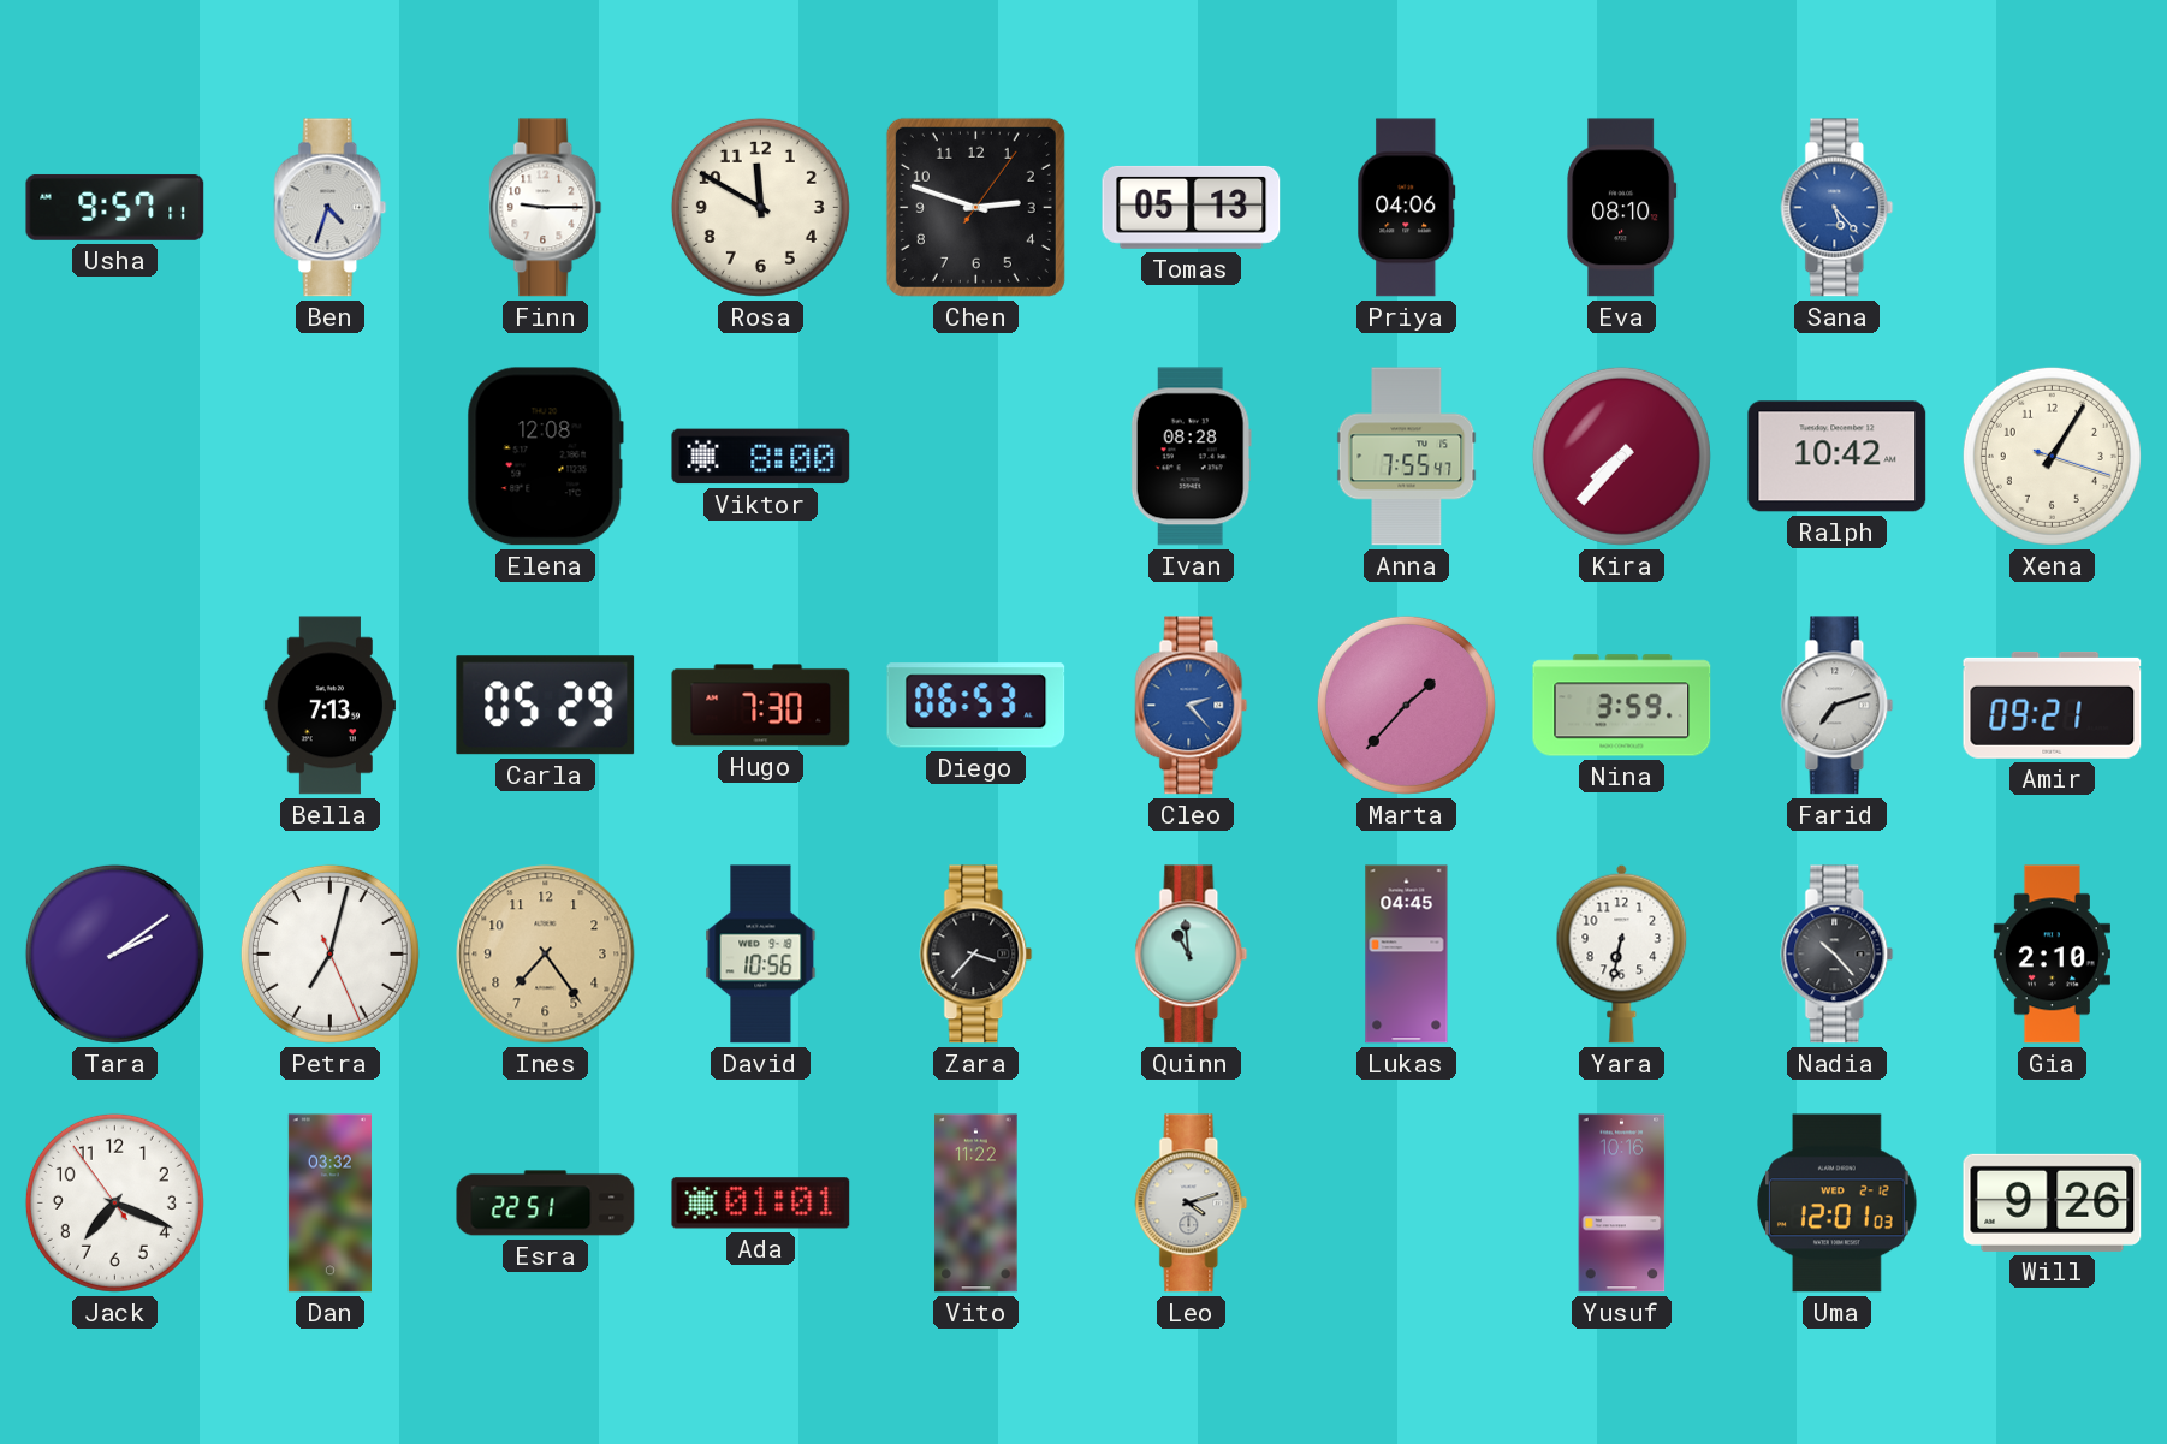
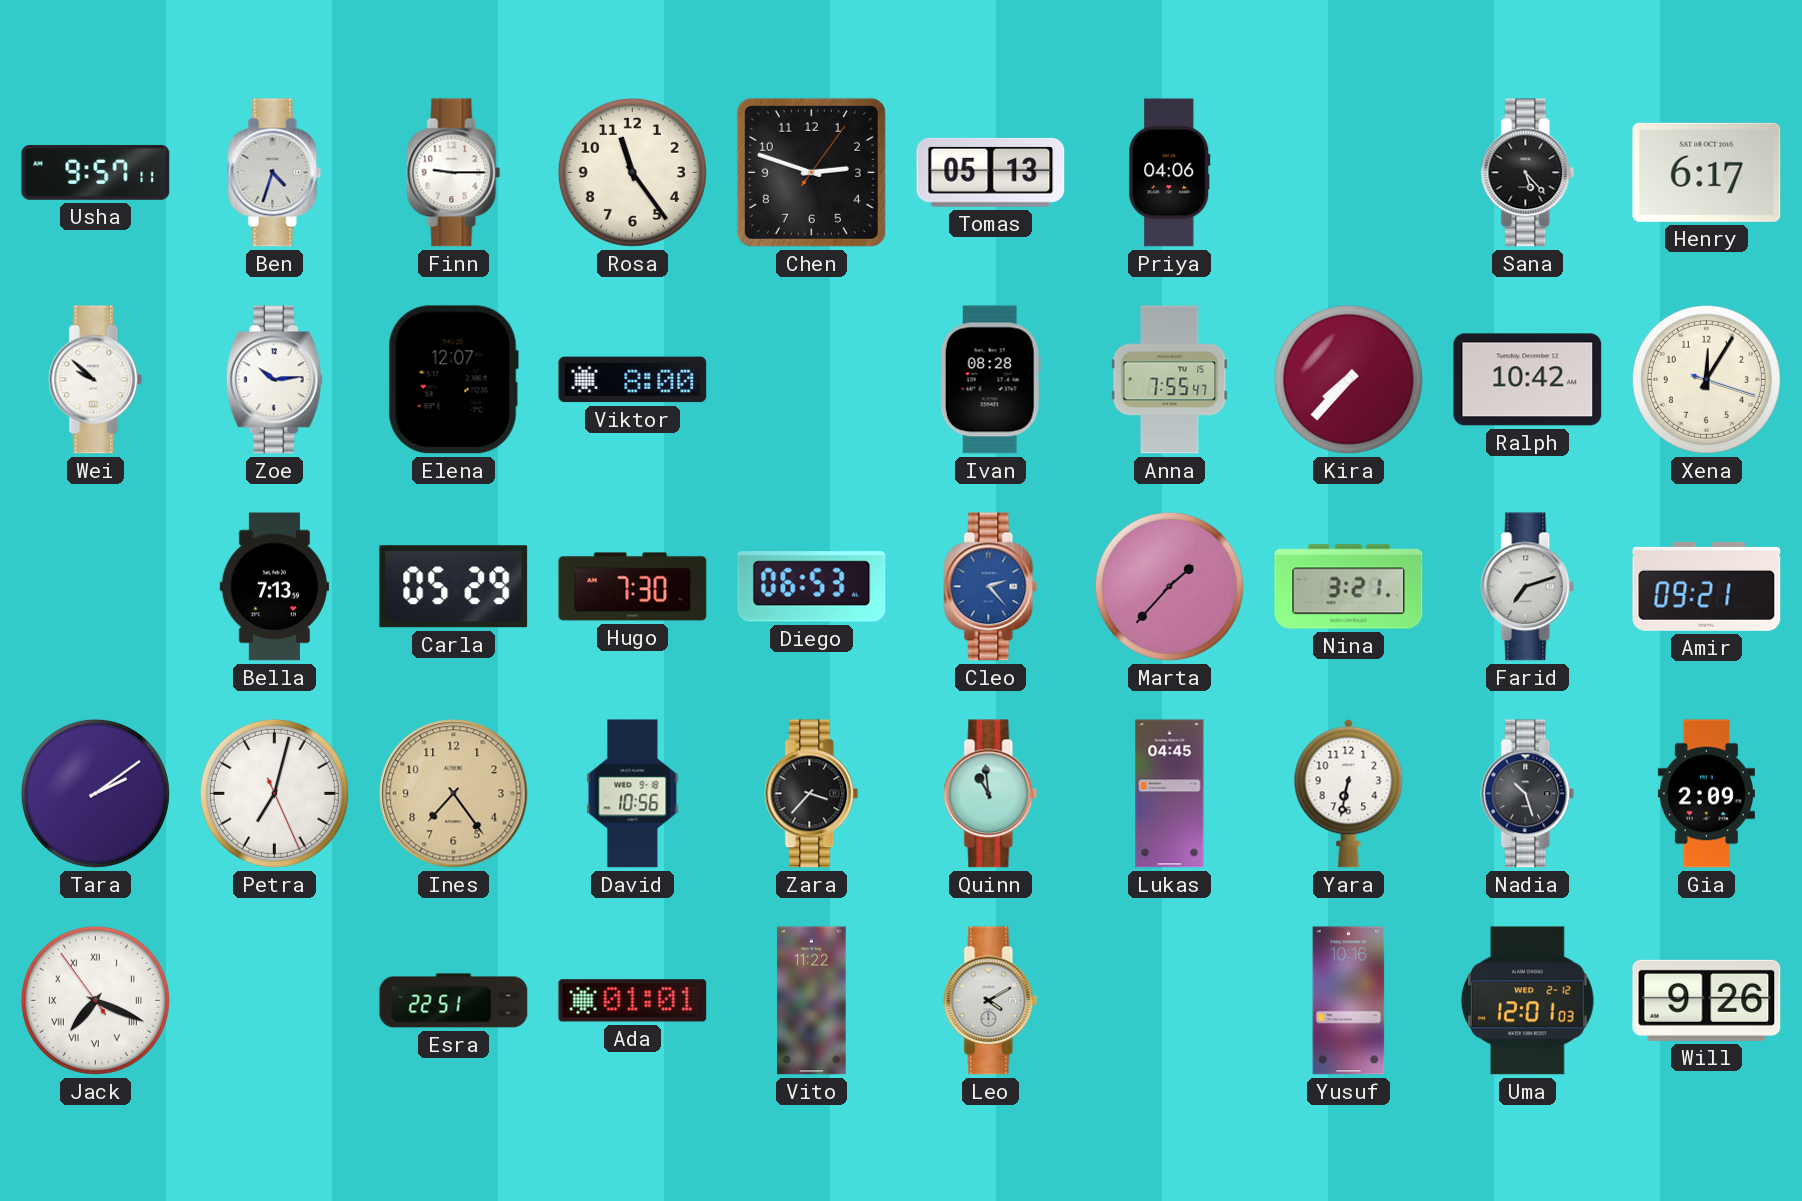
Rosa: 11:50 -> 11:24 (632, 172)
Eva: 08:10 -> none (1622, 208)
Sana dial: blue -> black (1528, 173)
Henry: none -> 6:17 (1707, 172)
Wei: none -> 9:52 (96, 380)
Zoe: none -> 10:14 (274, 380)
Elena: 12:08 -> 12:07 (453, 380)
Xena: 1:05 -> 12:05 (1706, 379)
Nina: 3:59 -> 3:21 (1349, 587)
Nadia: 10:23 -> 10:27 (1528, 794)
Gia: 2:10 -> 2:09 (1706, 794)
Jack numerals: Arabic -> Roman (95, 1000)
Dan: 03:32 -> none (329, 1204)
Leo: 4:12 -> 4:10 (991, 1001)
